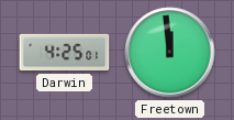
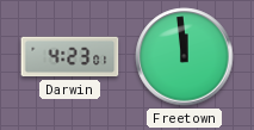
Darwin: 4:25 -> 4:23 (70, 57)
